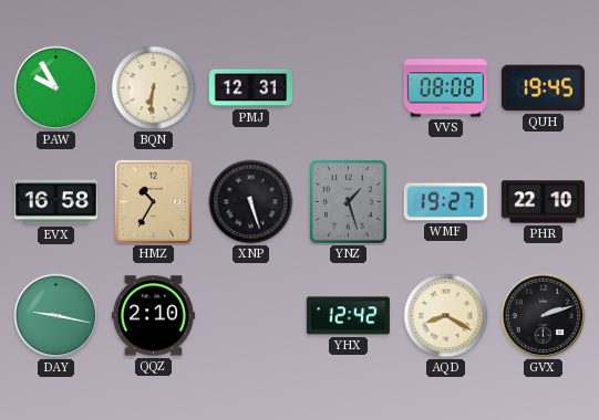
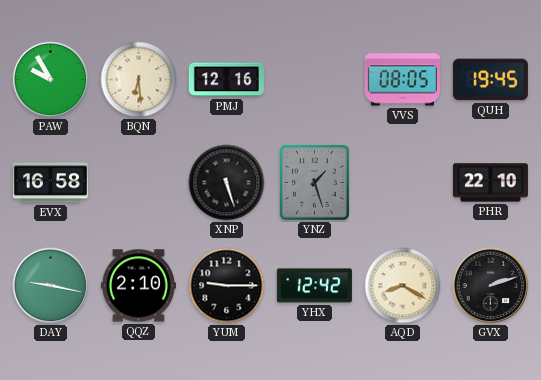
BQN: 6:31 -> 6:29 (139, 80)
PMJ: 12:31 -> 12:16 (226, 80)
VVS: 08:08 -> 08:05 (402, 80)
HMZ: 10:35 -> none (153, 201)
WMF: 19:27 -> none (445, 202)
YUM: none -> 9:15 (227, 286)
